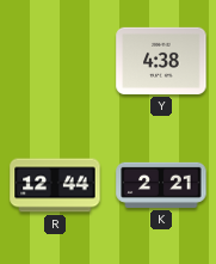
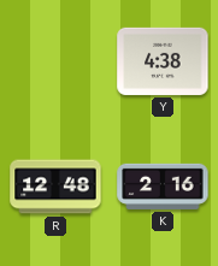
R: 12:44 -> 12:48 (55, 187)
K: 2:21 -> 2:16 (163, 187)
